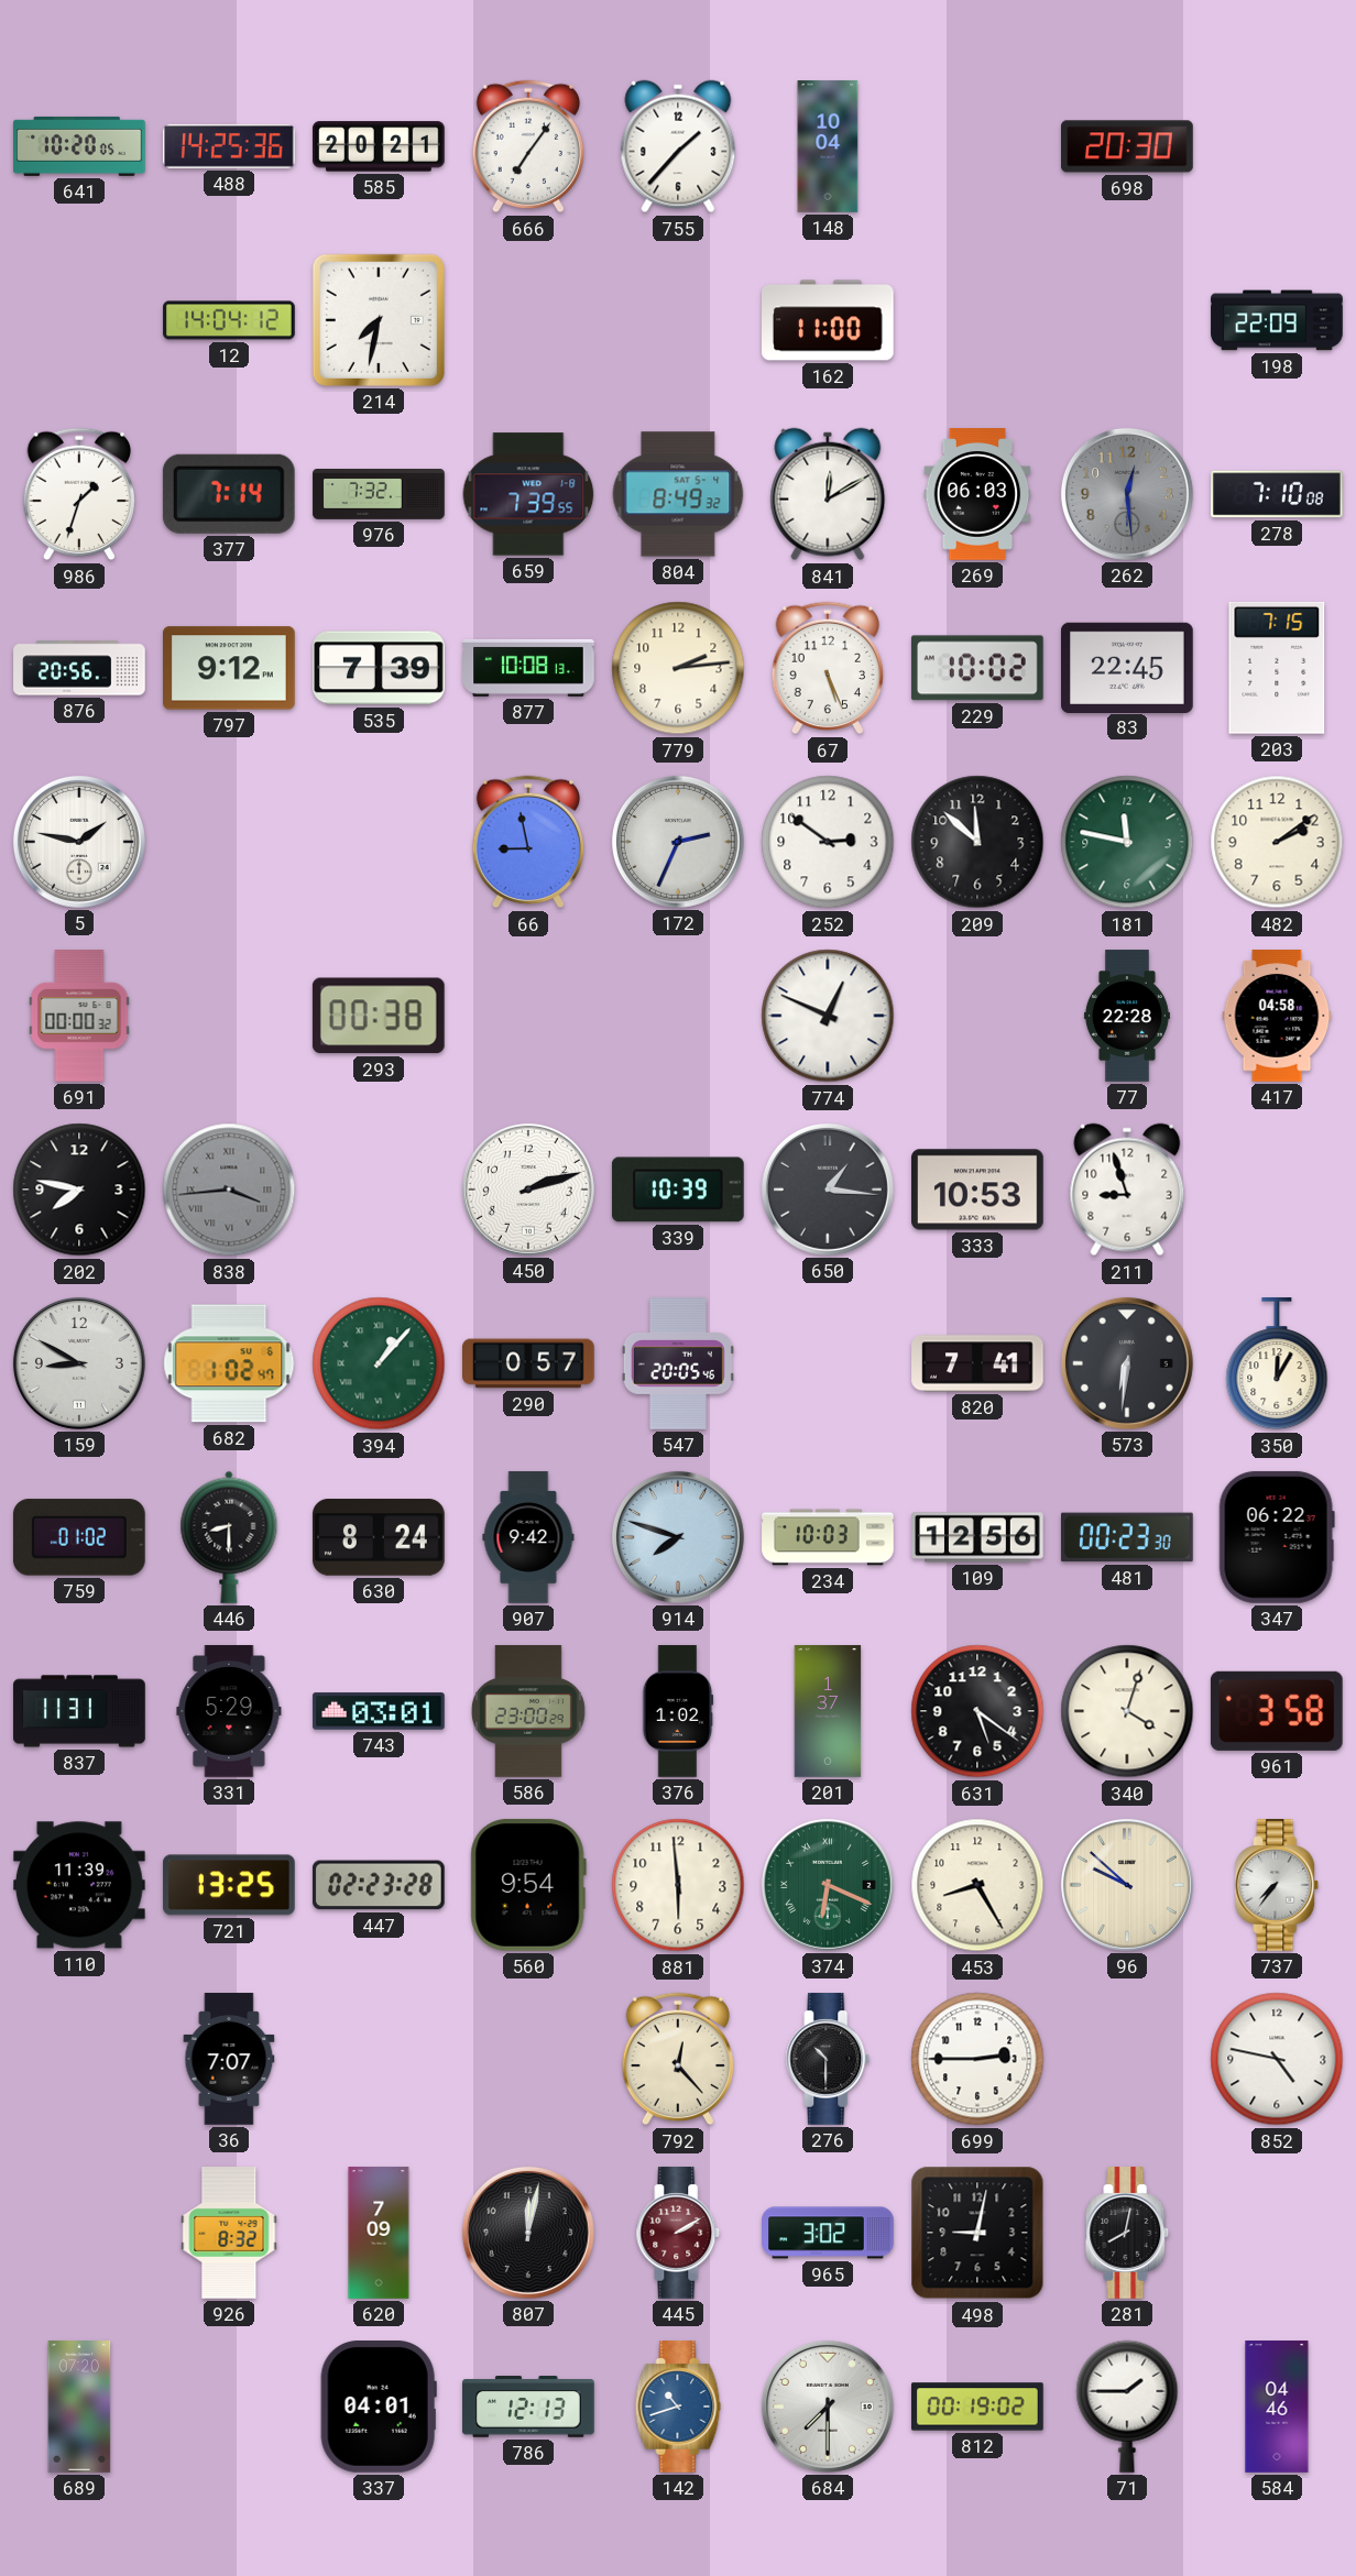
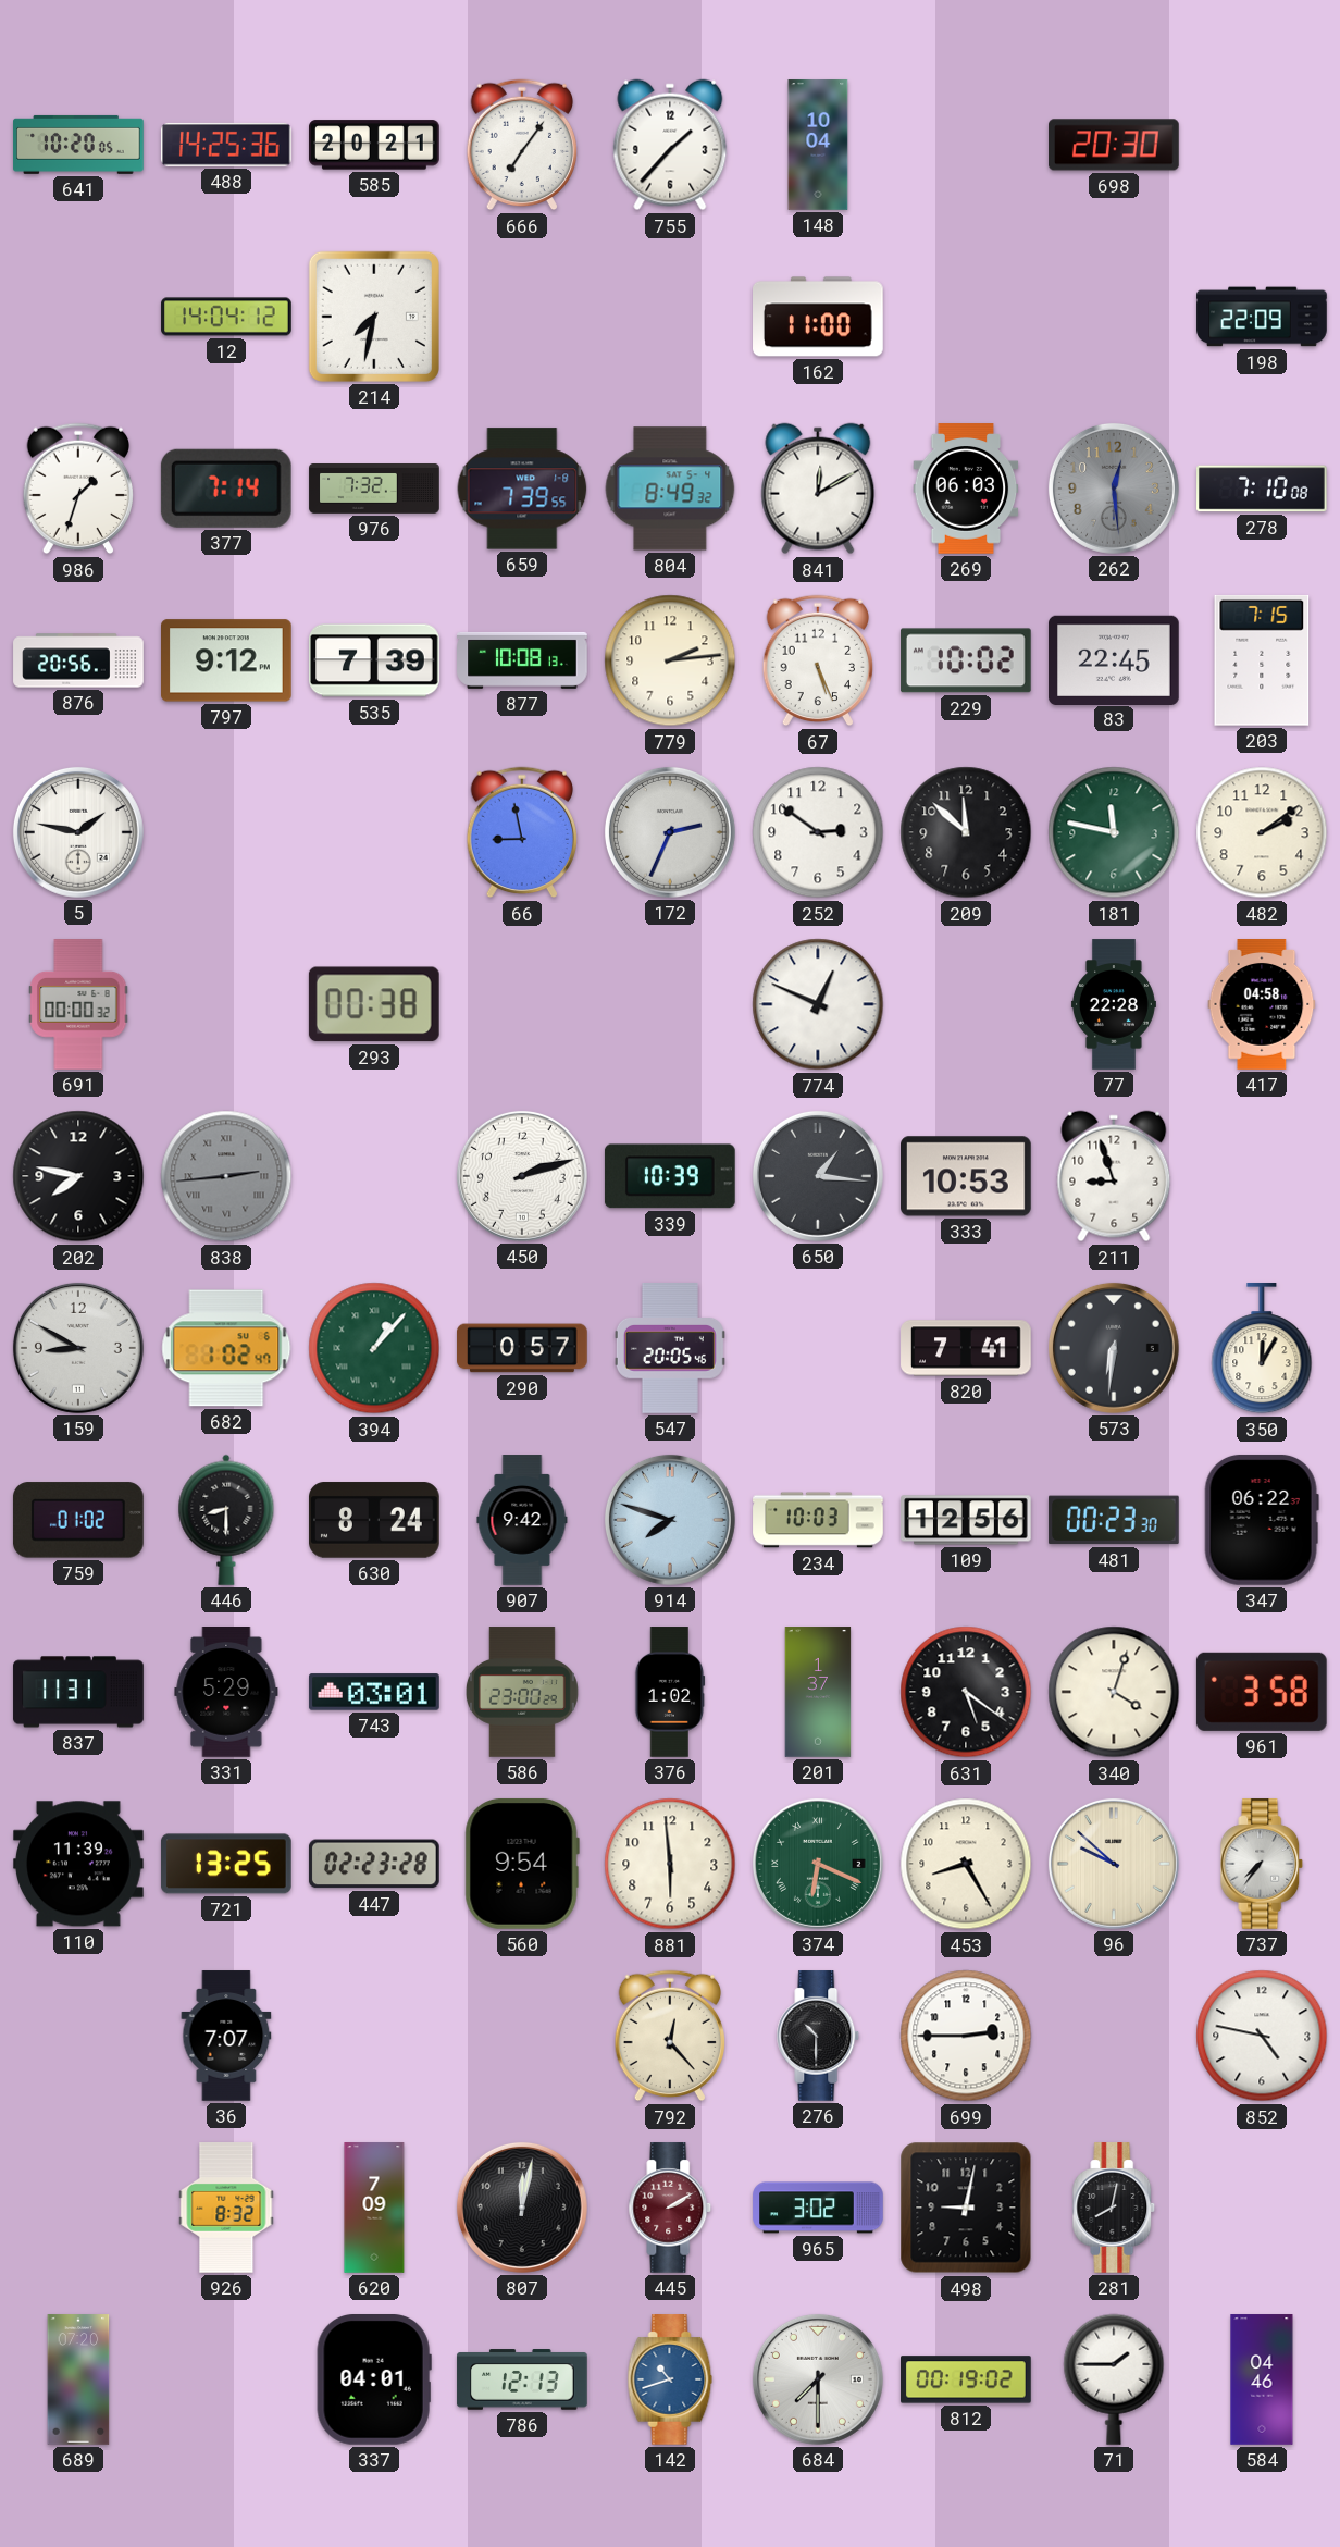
838: 3:44 -> 2:44 (226, 1176)
